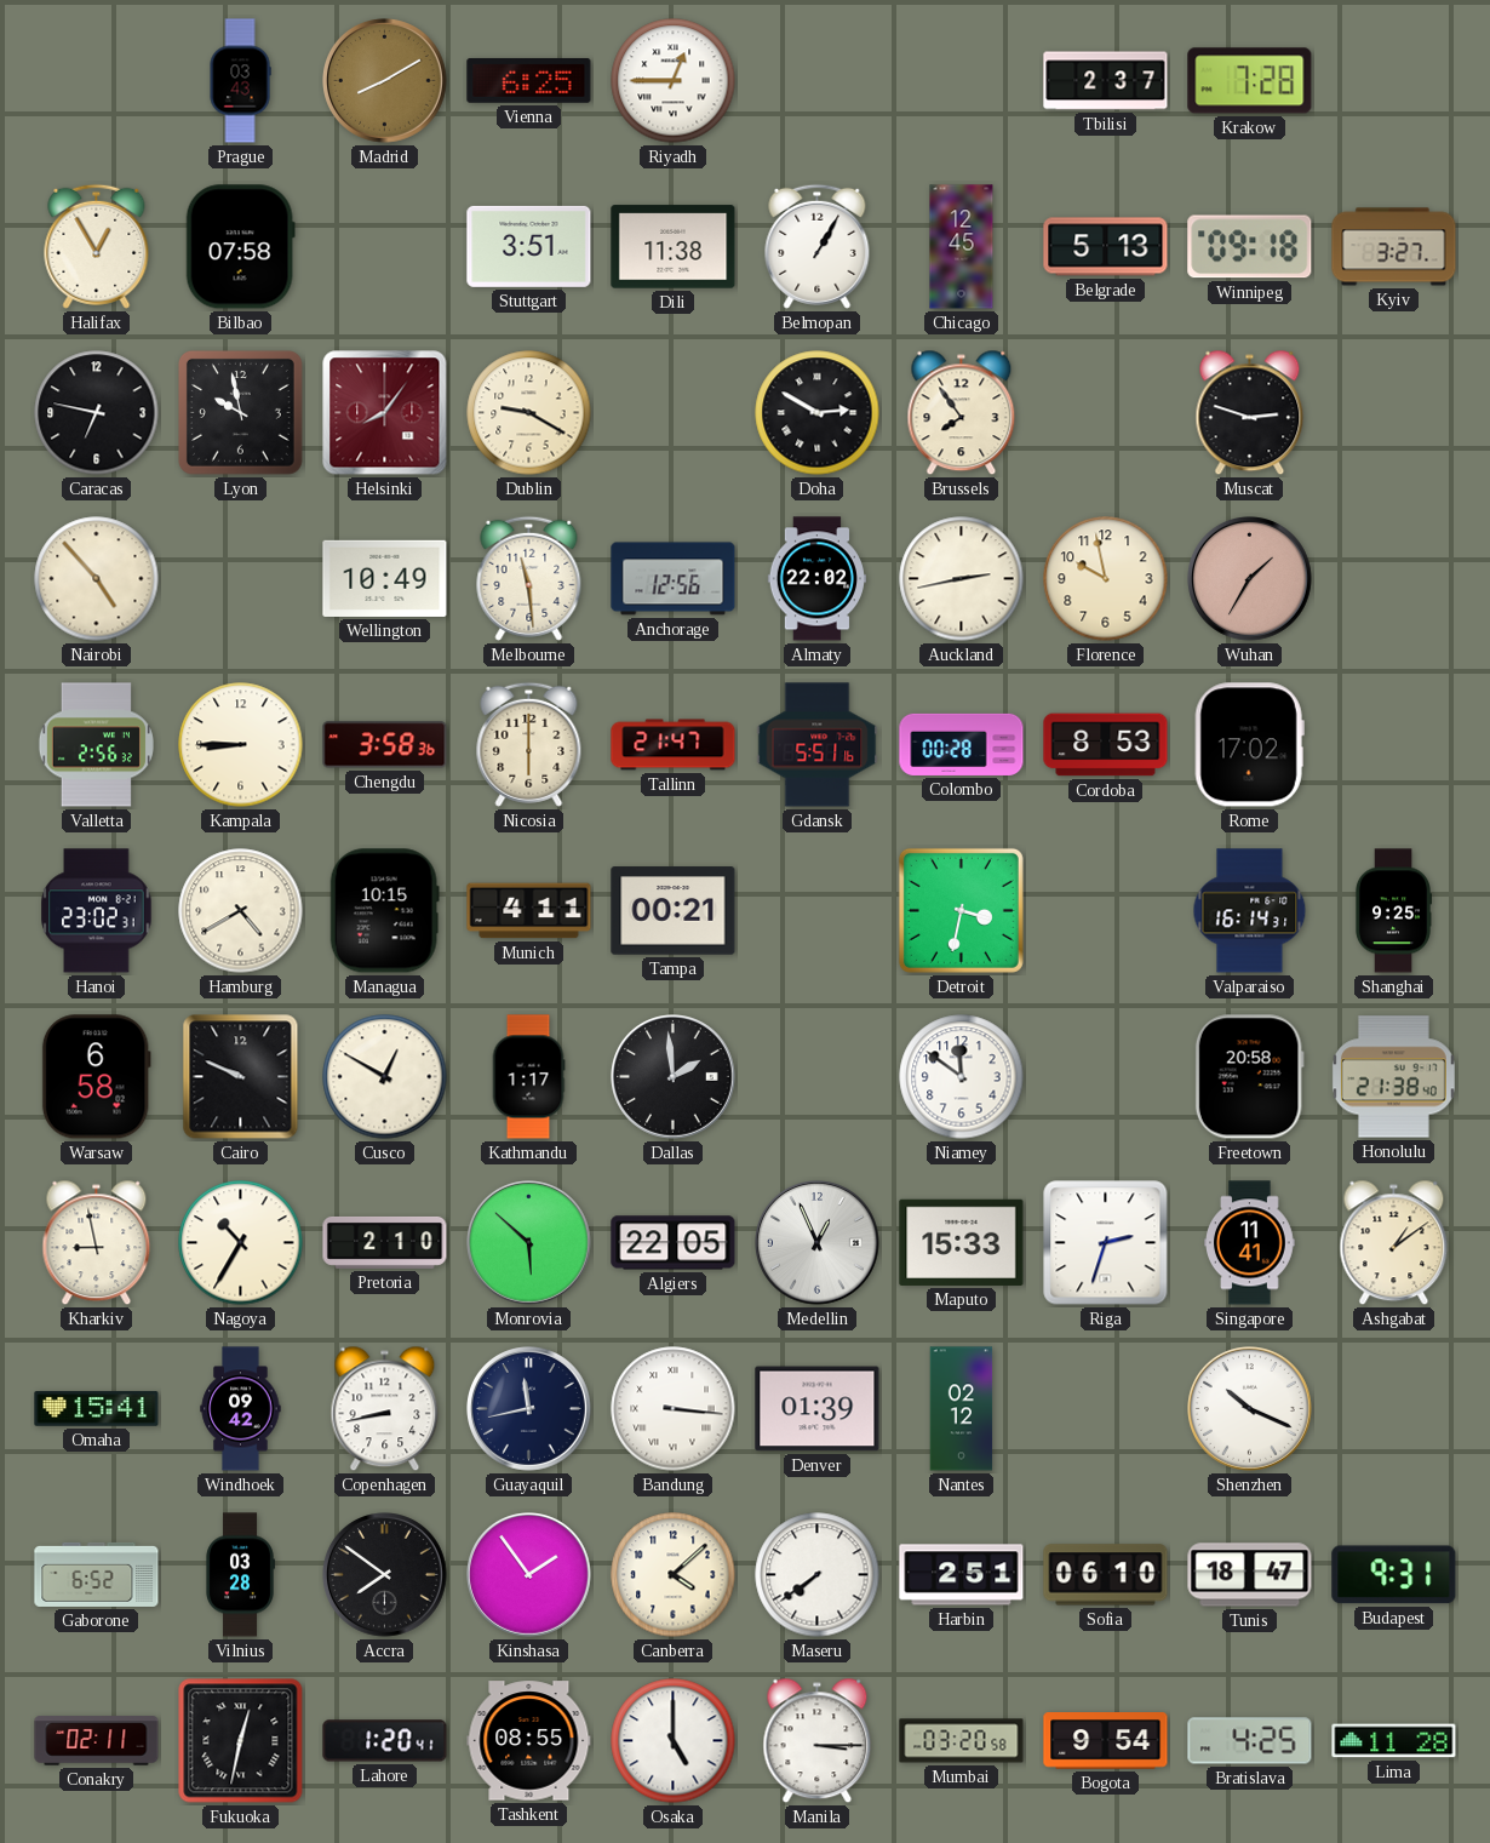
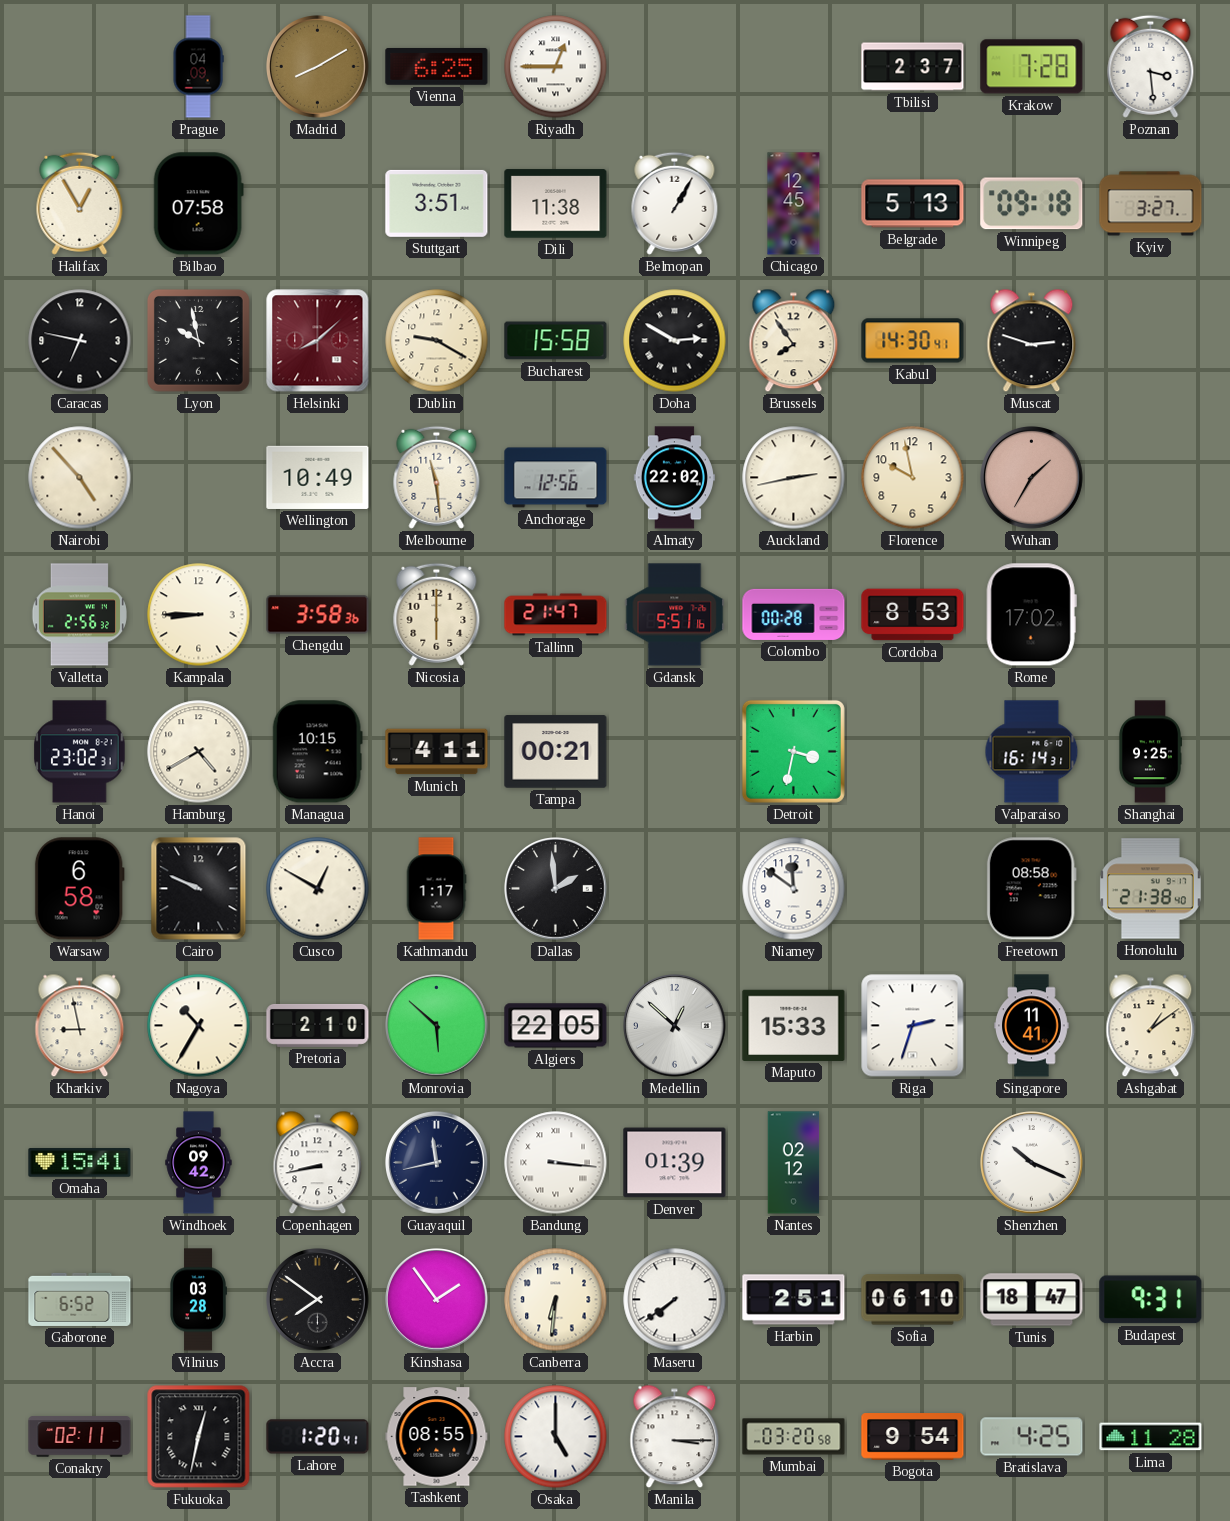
Prague: 03:43 -> 04:09 (198, 67)
Poznan: none -> 3:29 (1151, 66)
Helsinki: 8:06 -> 8:08 (318, 341)
Bucharest: none -> 15:58 (556, 341)
Kabul: none -> 14:30 (913, 341)
Freetown: 20:58 -> 08:58 (1031, 889)
Medellin: 12:56 -> 12:52 (675, 1026)
Canberra: 4:08 -> 6:31 (556, 1300)
